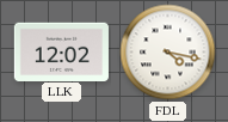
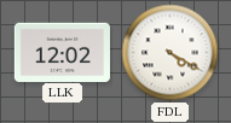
FDL: 4:17 -> 4:20 (171, 53)
